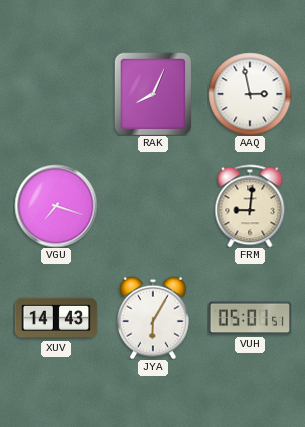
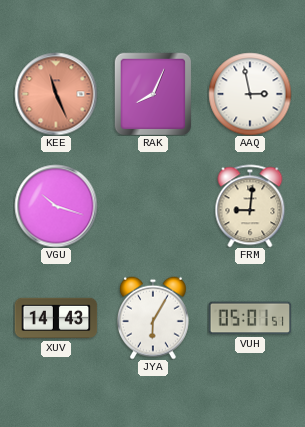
KEE: none -> 11:26 (56, 94)
VGU: 7:18 -> 10:18 (56, 206)
